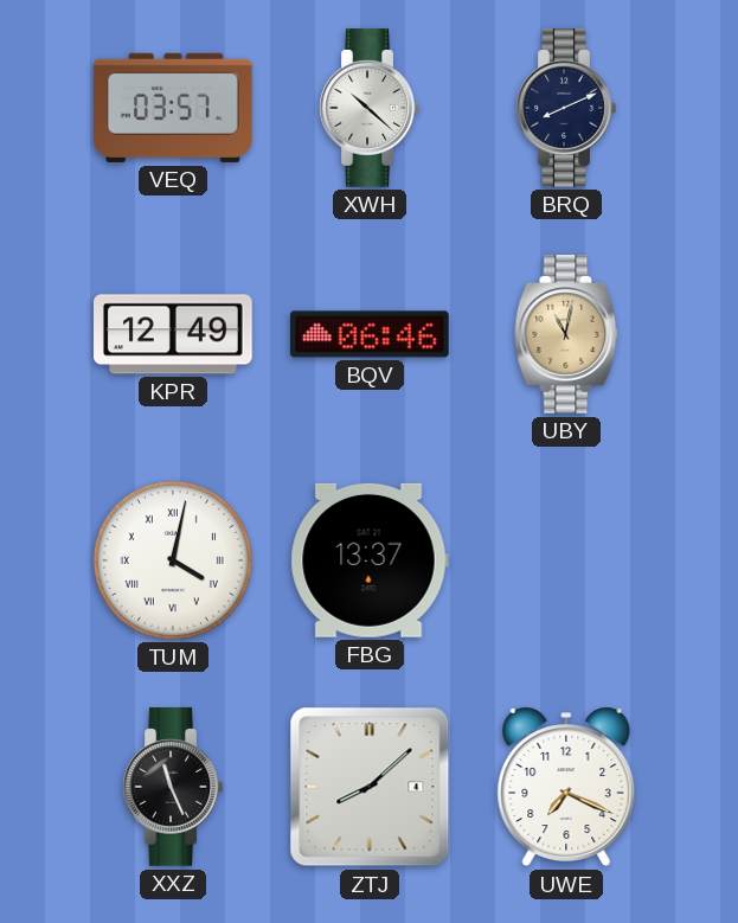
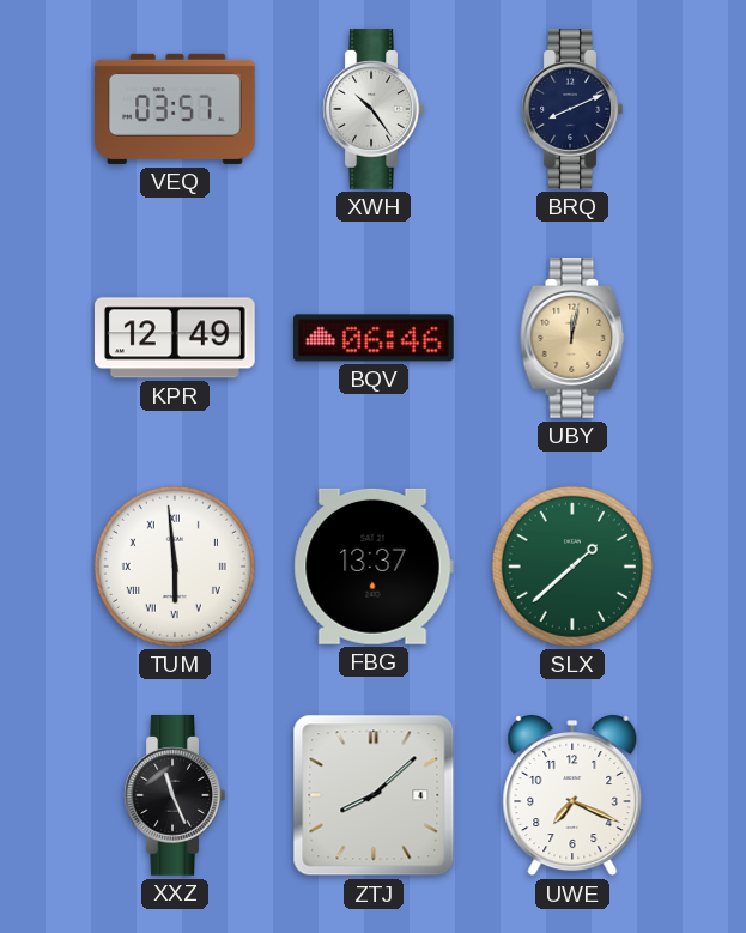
XWH: 10:22 -> 10:24 (374, 110)
UBY: 11:02 -> 12:02 (572, 339)
TUM: 4:02 -> 5:59 (175, 567)
SLX: none -> 1:38 (572, 567)
